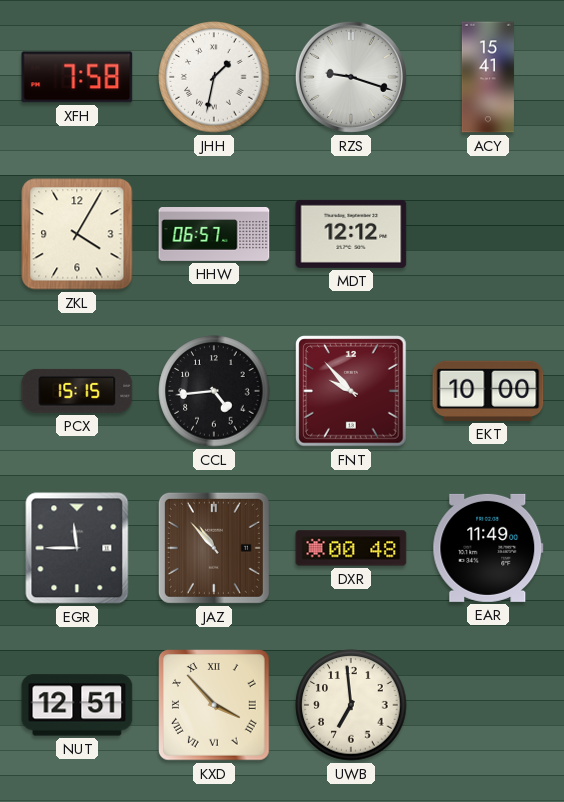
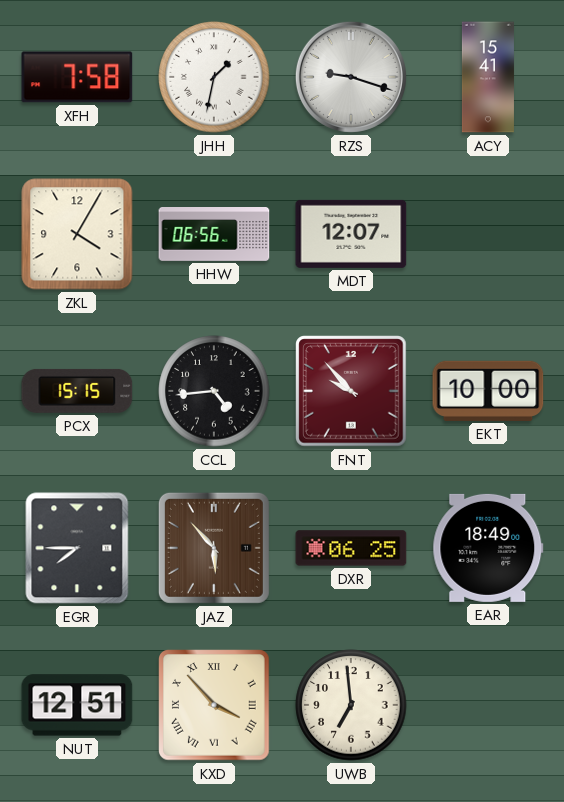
HHW: 06:57 -> 06:56 (214, 235)
MDT: 12:12 -> 12:07 (351, 234)
EGR: 11:45 -> 7:45 (77, 548)
JAZ: 10:53 -> 5:53 (214, 548)
DXR: 00:48 -> 06:25 (351, 548)
EAR: 11:49 -> 18:49 (488, 548)
